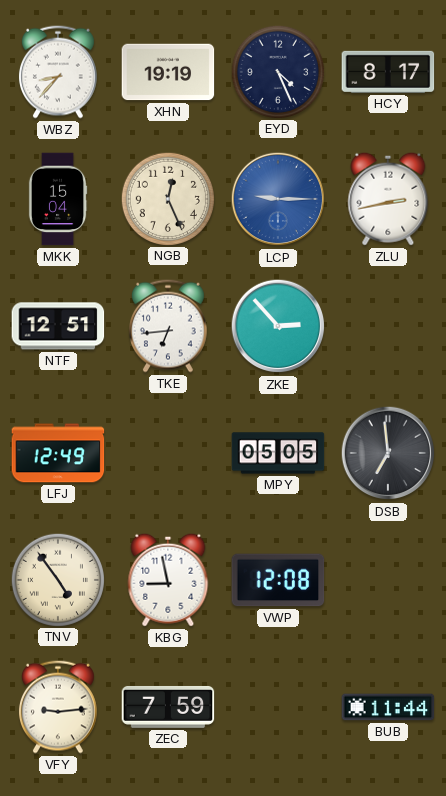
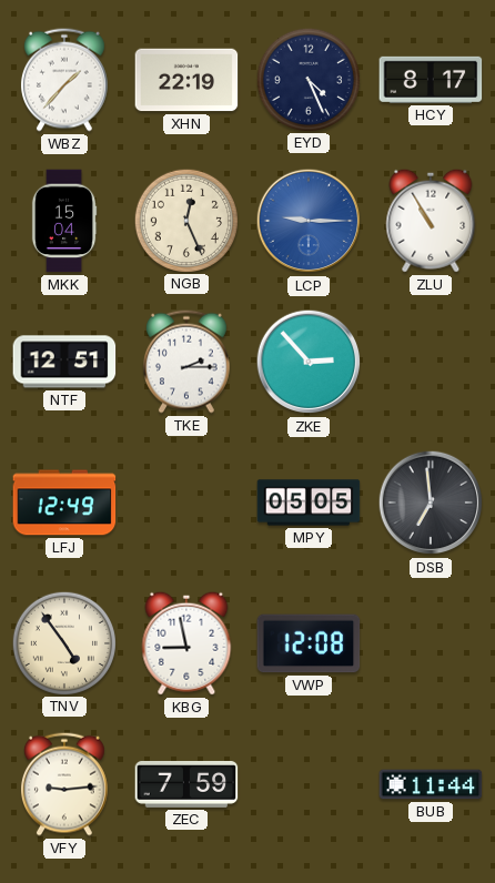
WBZ: 8:37 -> 1:37 (64, 80)
XHN: 19:19 -> 22:19 (186, 80)
ZLU: 2:43 -> 10:55 (431, 221)
TKE: 6:44 -> 2:15 (186, 362)
